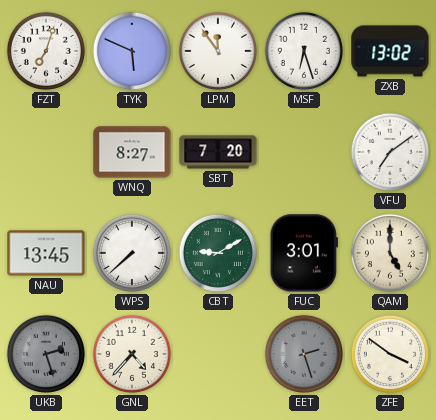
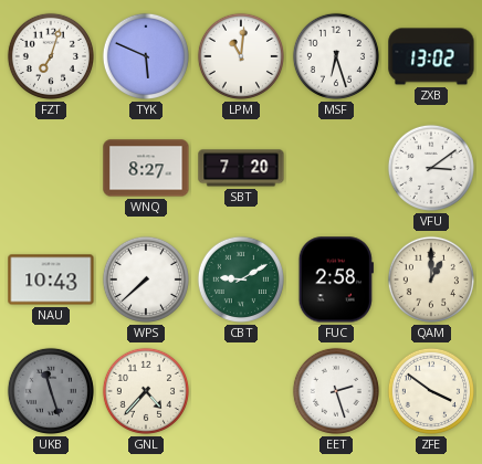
LPM: 11:54 -> 11:01 (241, 56)
VFU: 7:09 -> 3:09 (431, 168)
NAU: 13:45 -> 10:43 (51, 280)
FUC: 3:01 -> 2:58 (336, 280)
QAM: 5:00 -> 1:00 (431, 280)
UKB: 2:27 -> 11:27 (51, 391)
EET dial: grey -> white (336, 391)
